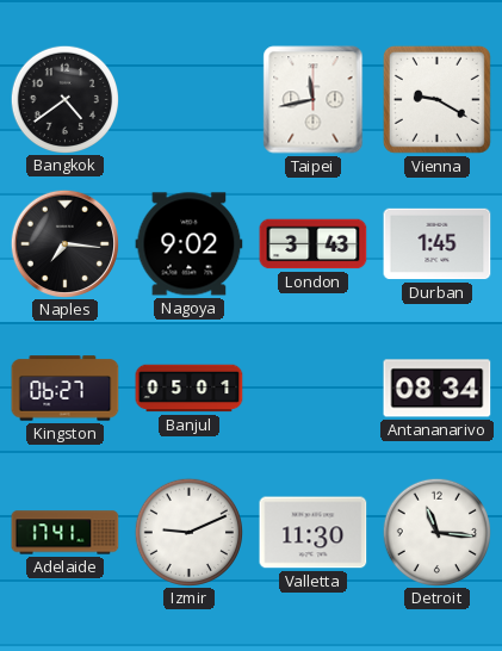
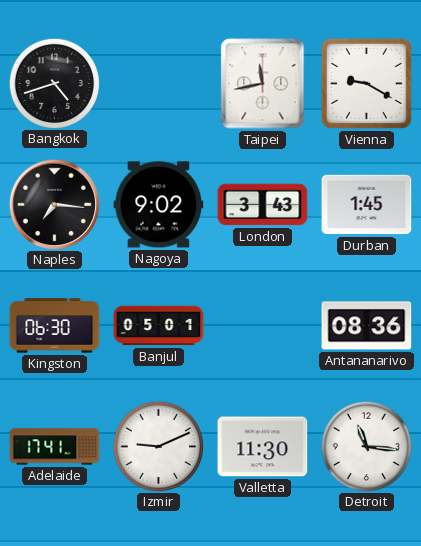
Bangkok: 4:39 -> 4:42 (54, 83)
Kingston: 06:27 -> 06:30 (55, 326)
Antananarivo: 08:34 -> 08:36 (367, 326)
